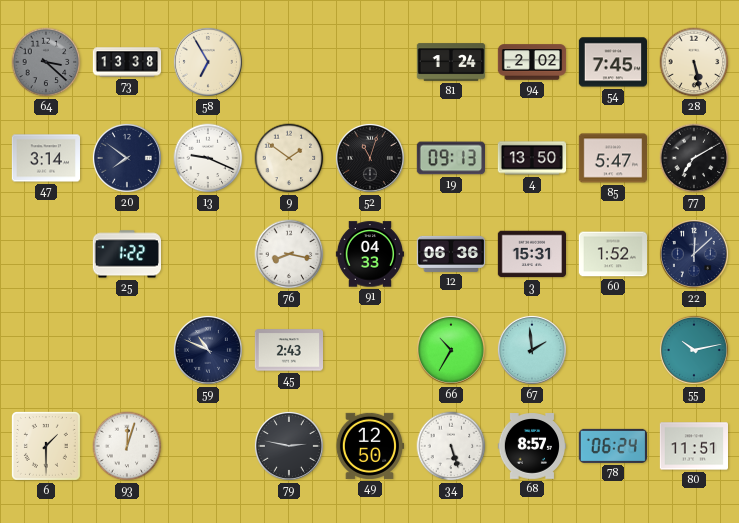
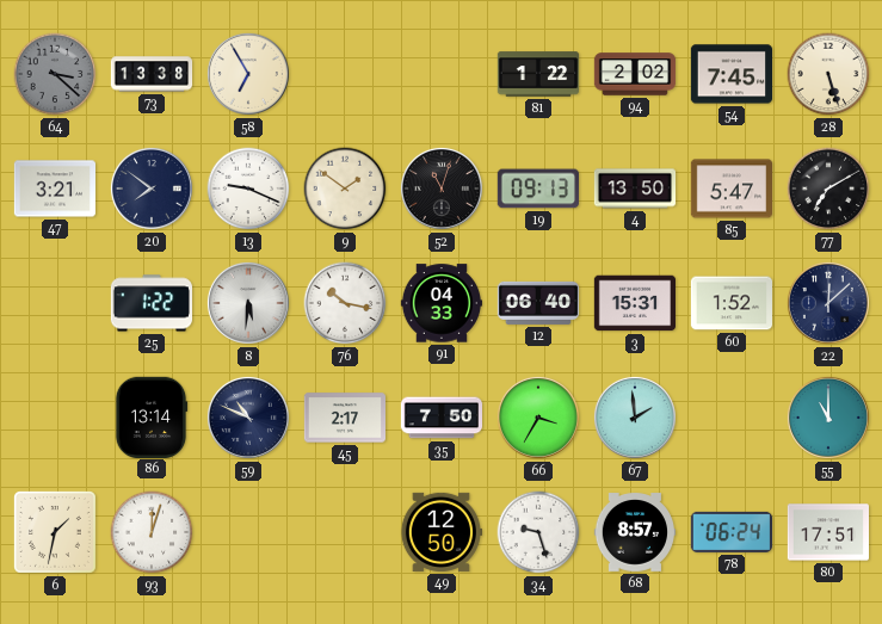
81: 1:24 -> 1:22 (538, 74)
28: 5:28 -> 5:27 (828, 74)
47: 3:14 -> 3:21 (54, 189)
8: none -> 5:31 (248, 303)
76: 8:17 -> 10:17 (345, 303)
12: 06:36 -> 06:40 (537, 303)
86: none -> 13:14 (152, 416)
45: 2:43 -> 2:17 (344, 418)
35: none -> 7:50 (440, 418)
66: 10:35 -> 3:35 (538, 418)
55: 10:13 -> 11:00 (828, 418)
6: 1:30 -> 1:32 (55, 532)
79: 2:47 -> none (289, 446)
34: 5:27 -> 9:27 (538, 532)
80: 11:51 -> 17:51 (827, 532)
